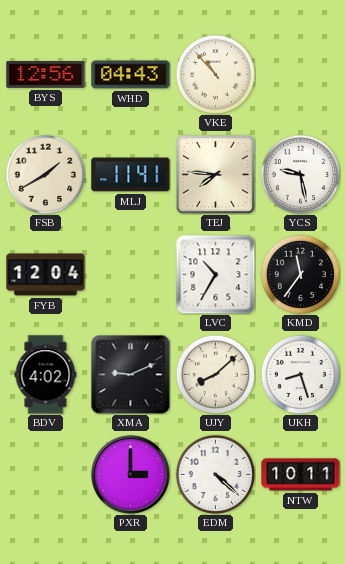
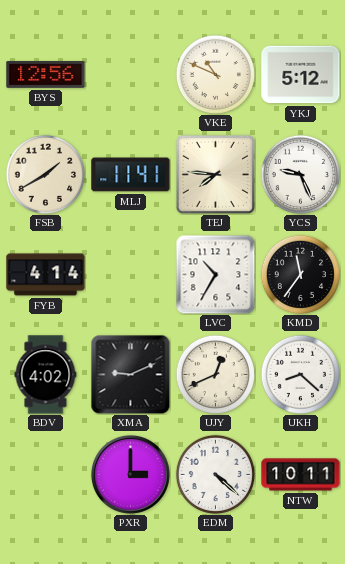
WHD: 04:43 -> none (131, 75)
VKE: 10:53 -> 10:49 (215, 74)
YKJ: none -> 5:12 (301, 75)
YCS: 9:28 -> 9:26 (300, 174)
FYB: 12:04 -> 4:14 (46, 275)
UJY: 8:08 -> 12:41 (215, 374)
UKH: 8:27 -> 8:22 (300, 374)
